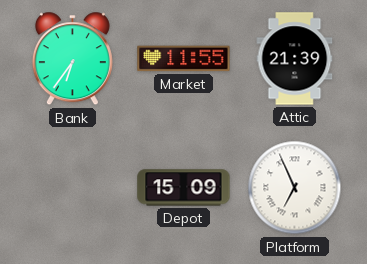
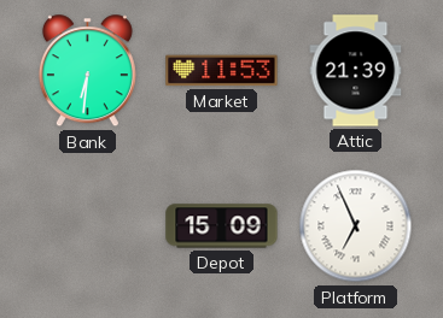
Bank: 6:36 -> 6:31 (87, 71)
Market: 11:55 -> 11:53 (222, 71)
